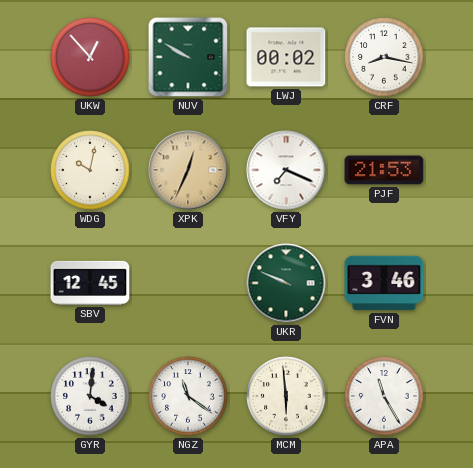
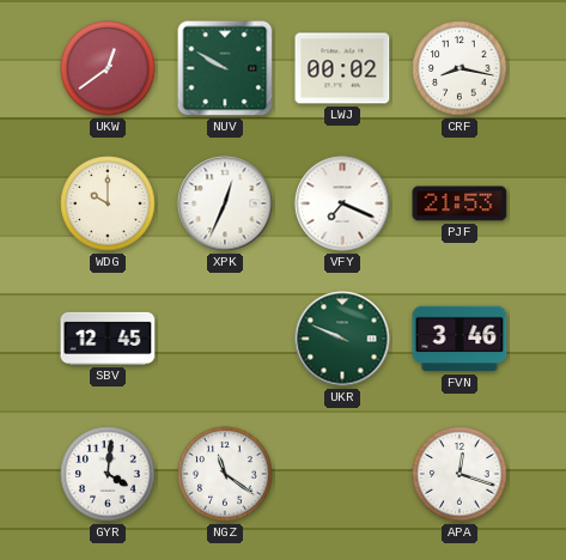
UKW: 12:53 -> 12:39 (108, 68)
WDG: 10:02 -> 10:00 (108, 203)
XPK dial: champagne -> white (225, 203)
MCM: 5:59 -> none (286, 396)
APA: 11:25 -> 12:18 (460, 474)
